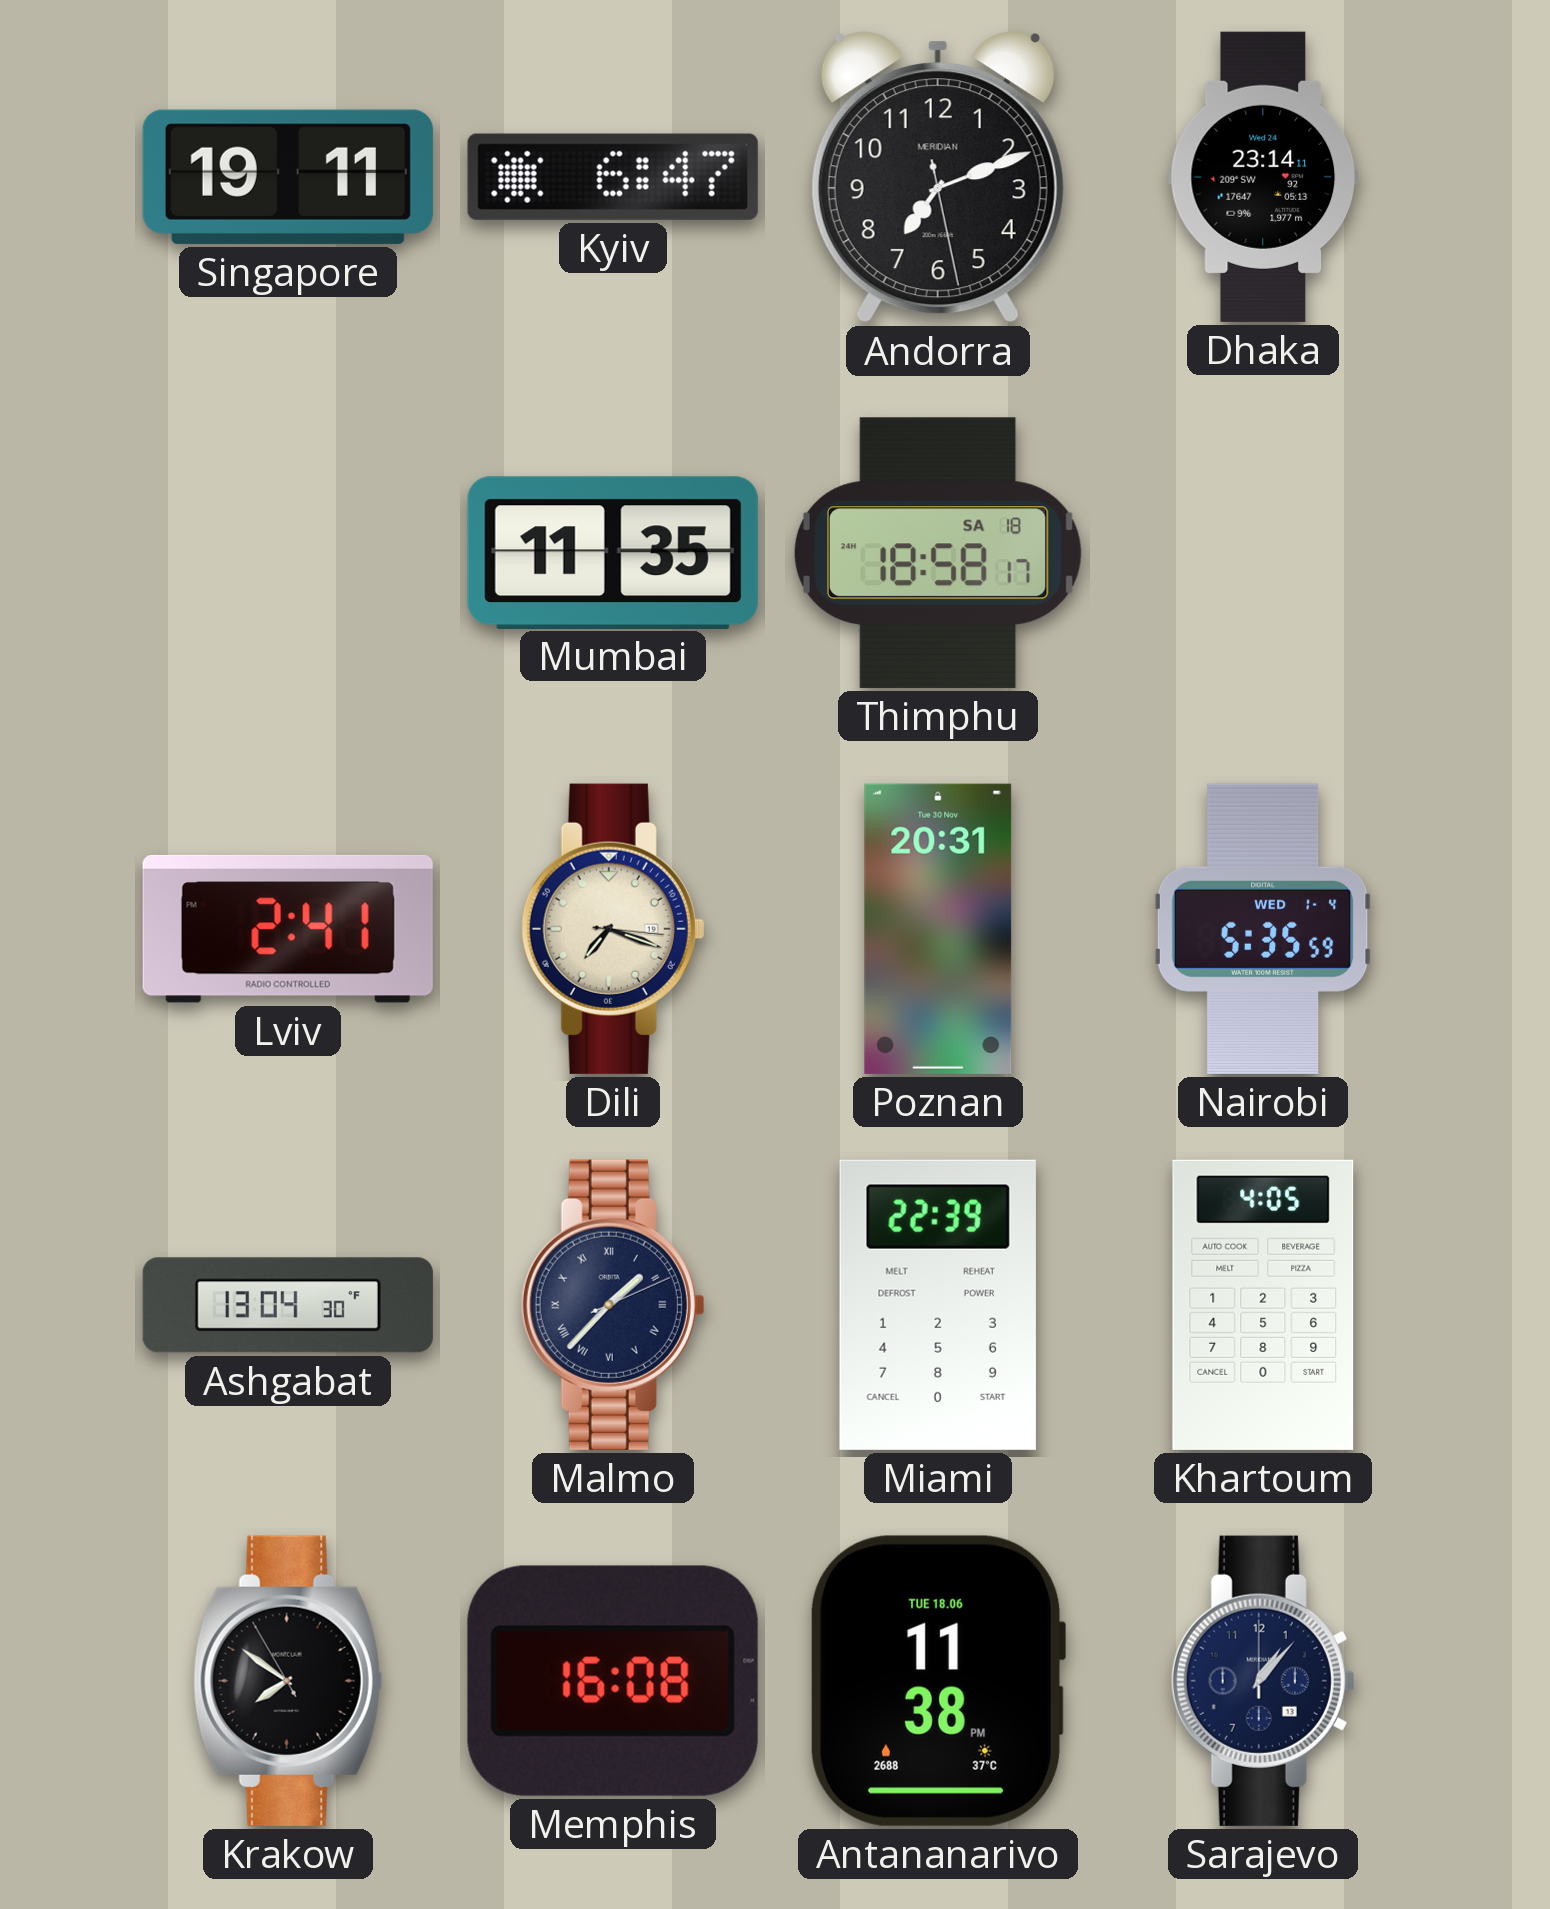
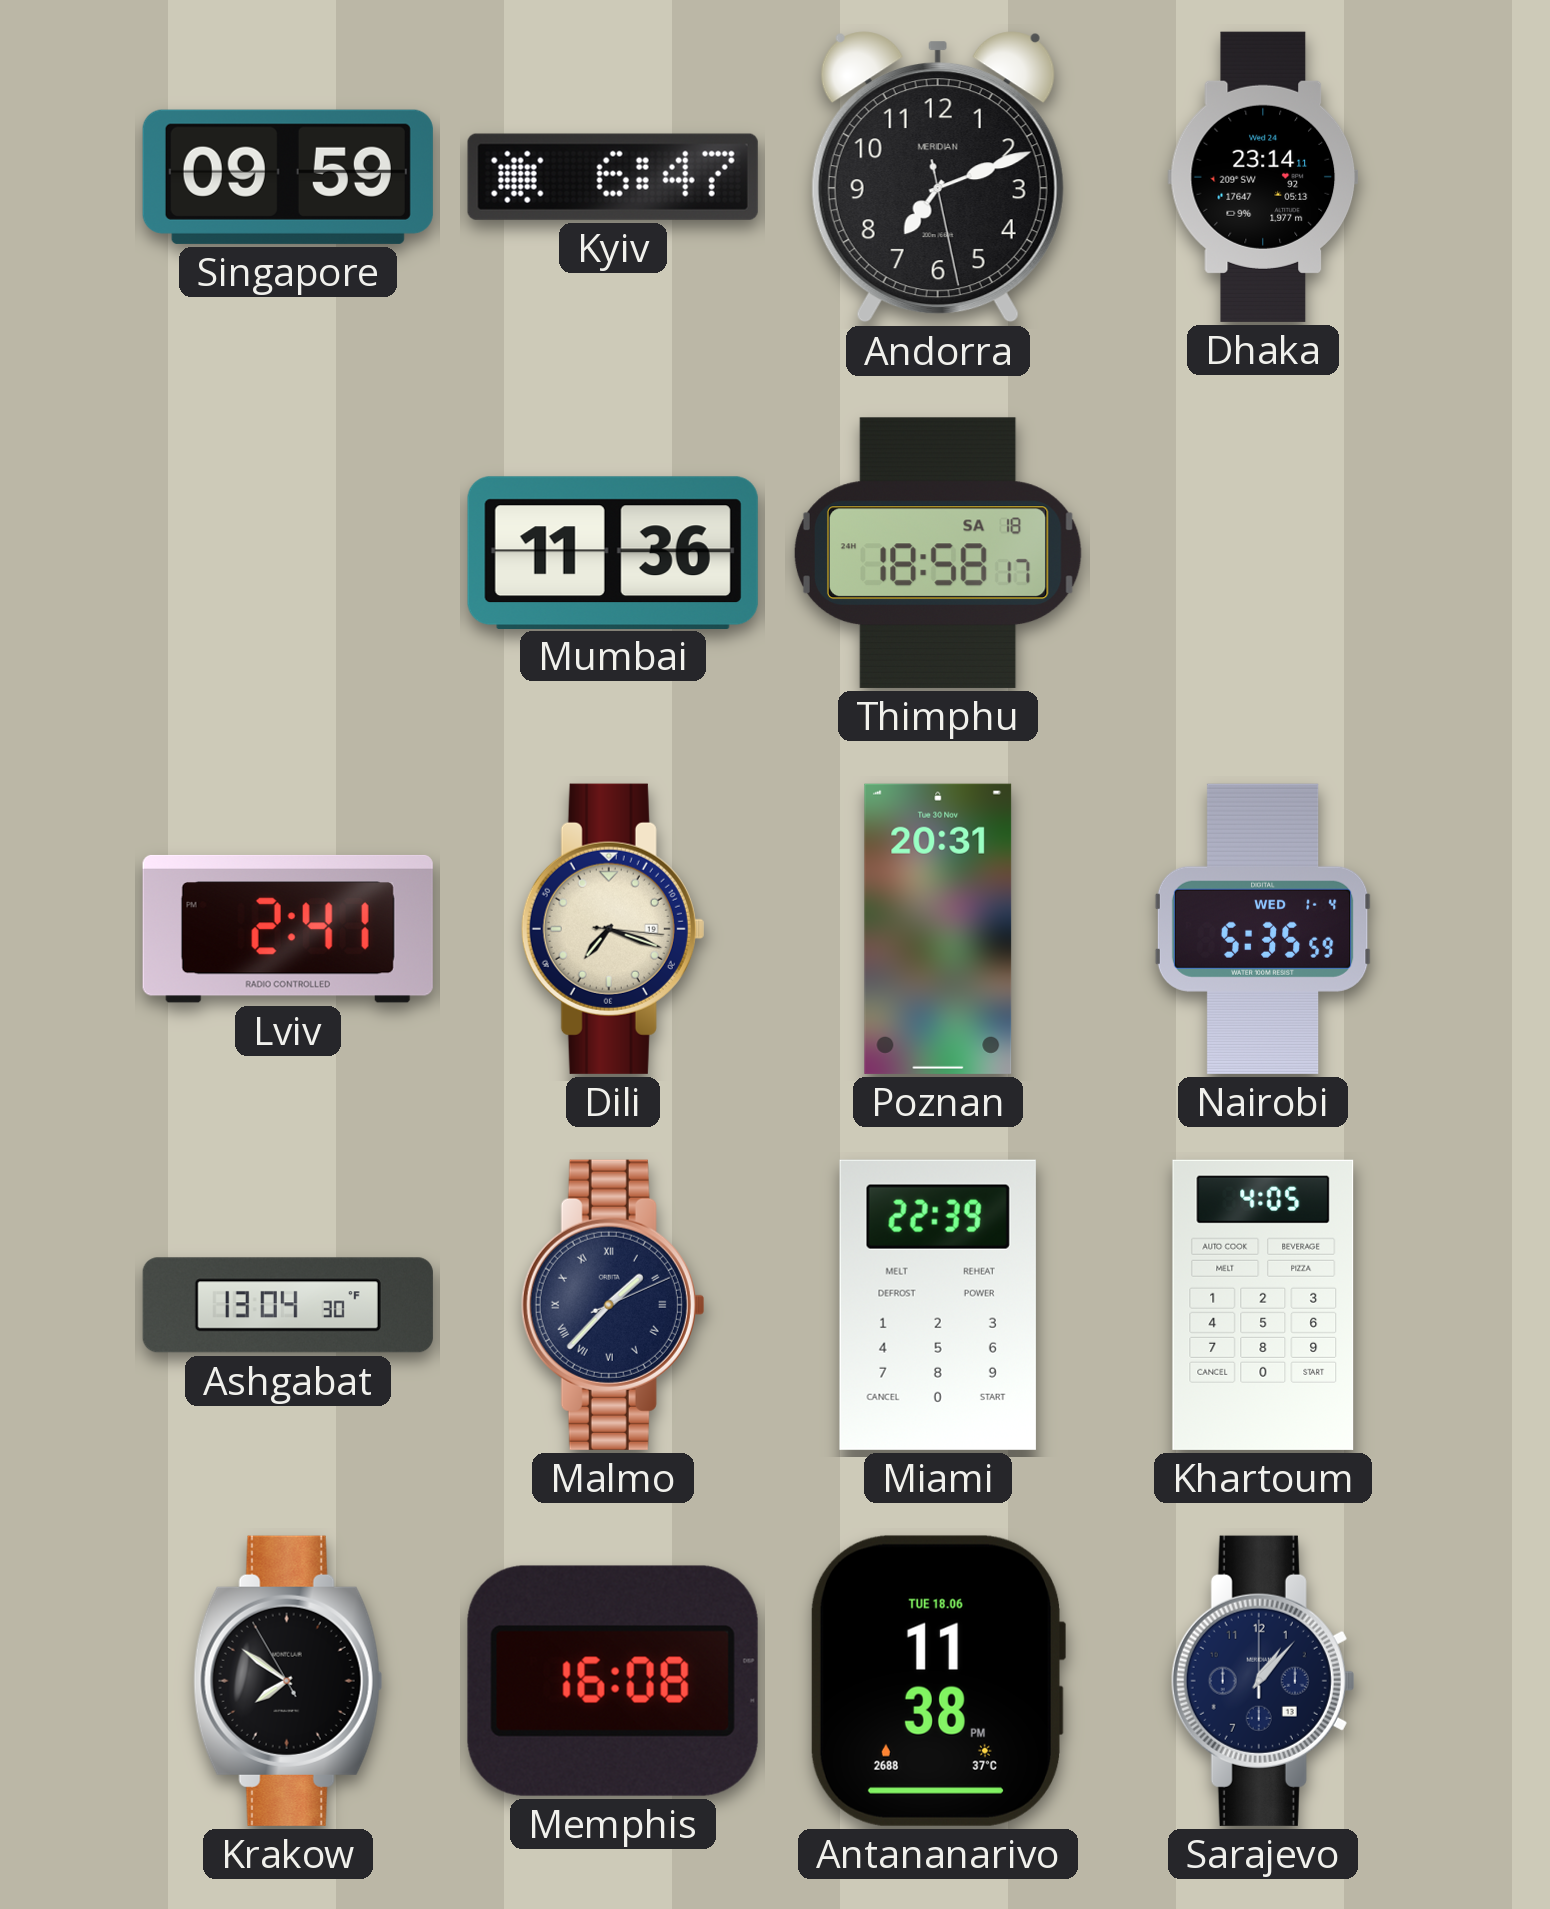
Singapore: 19:11 -> 09:59 (288, 177)
Mumbai: 11:35 -> 11:36 (613, 552)
